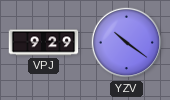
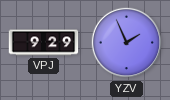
YZV: 10:21 -> 1:56 (127, 43)
